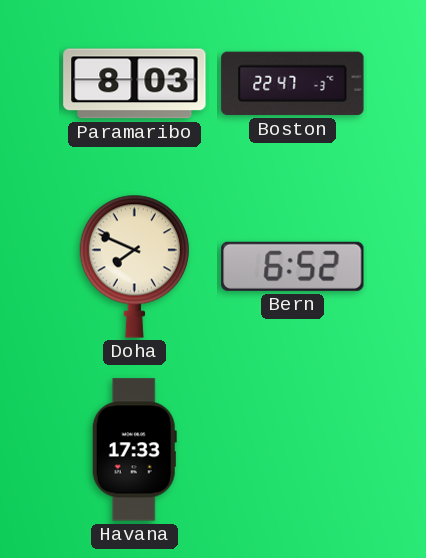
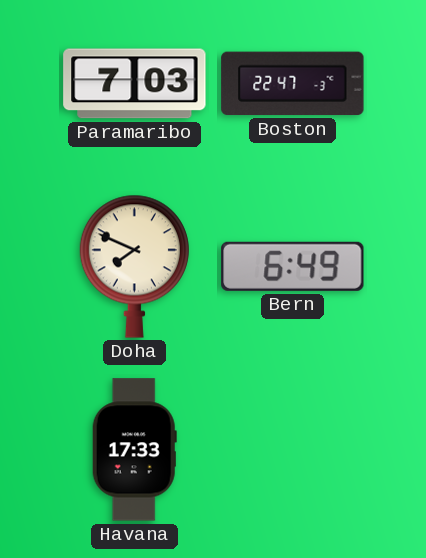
Paramaribo: 8:03 -> 7:03 (135, 84)
Bern: 6:52 -> 6:49 (293, 266)
